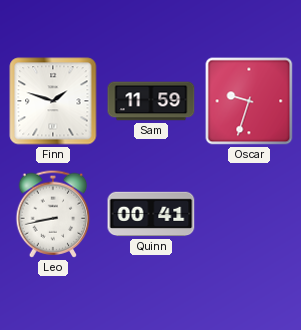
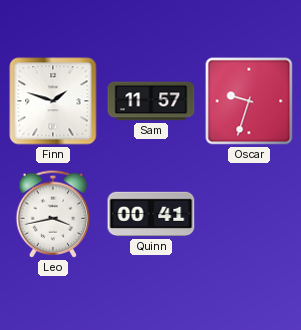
Sam: 11:59 -> 11:57 (151, 101)
Leo: 8:43 -> 3:43 (53, 214)
